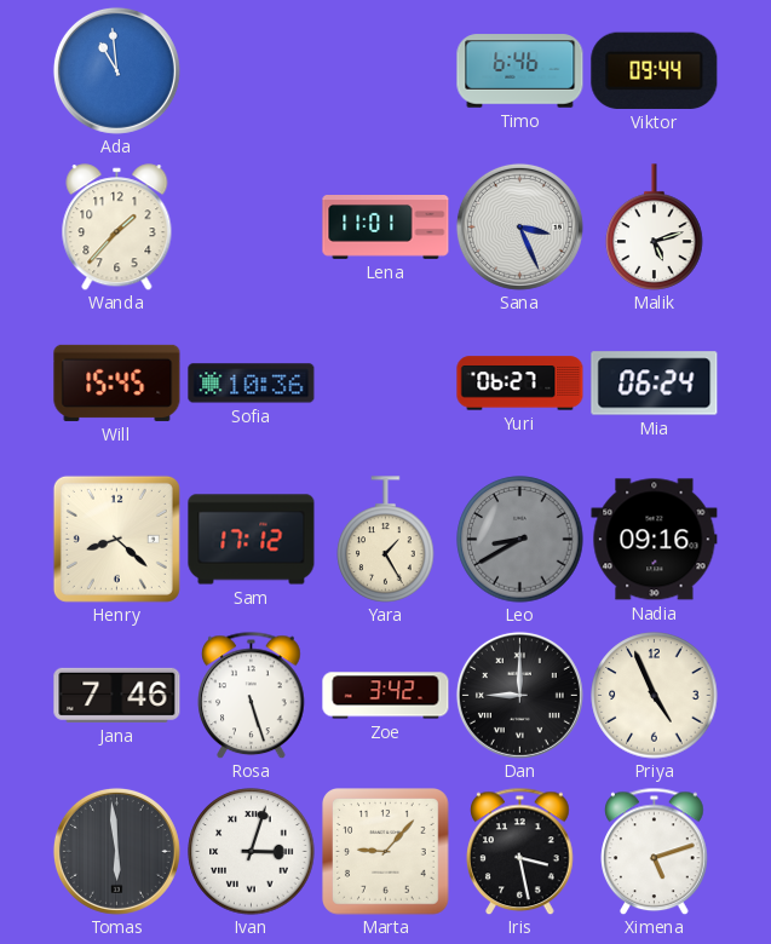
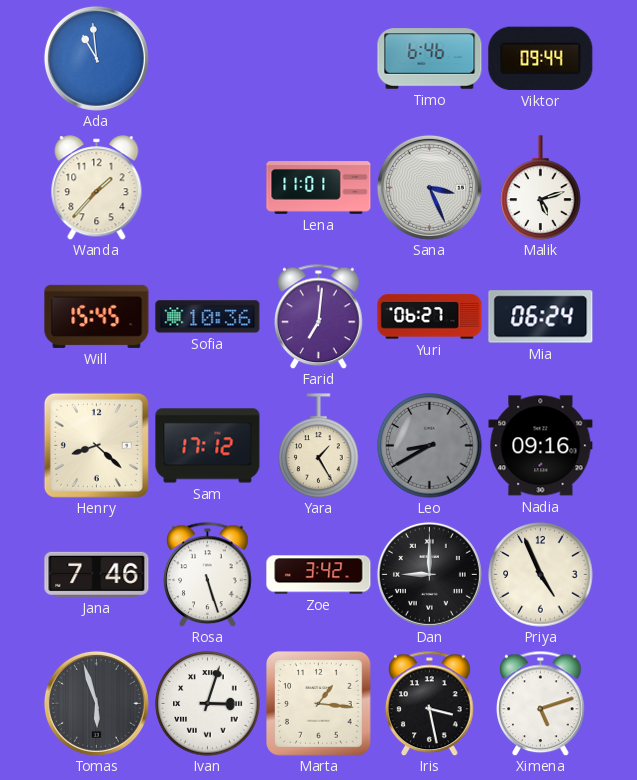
Farid: none -> 7:01 (319, 316)
Tomas: 5:59 -> 5:57 (96, 703)
Marta: 9:07 -> 1:16 (319, 704)
